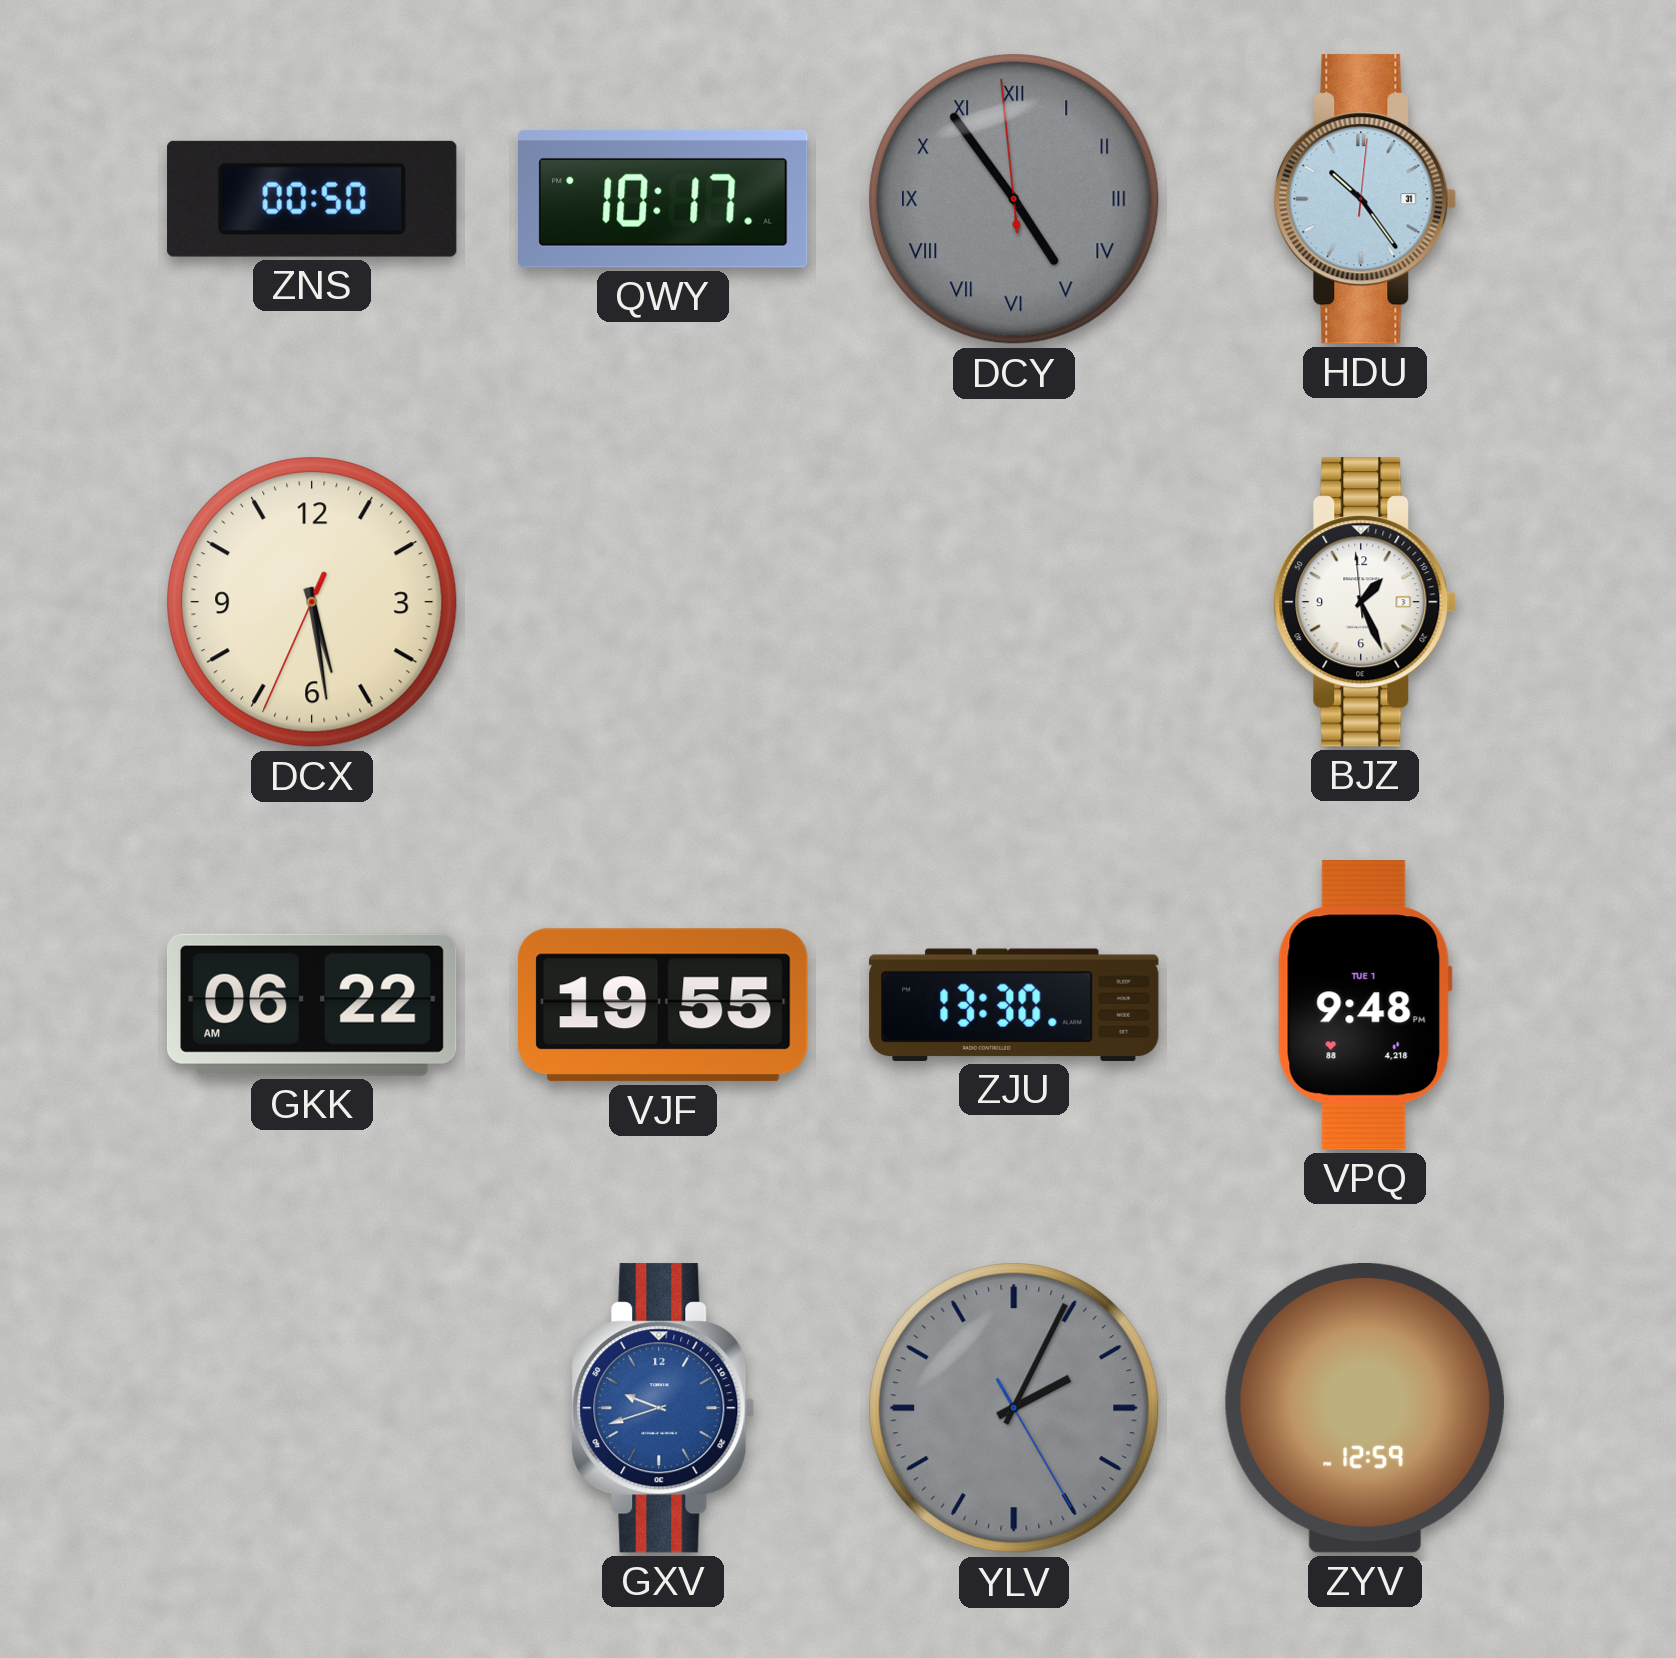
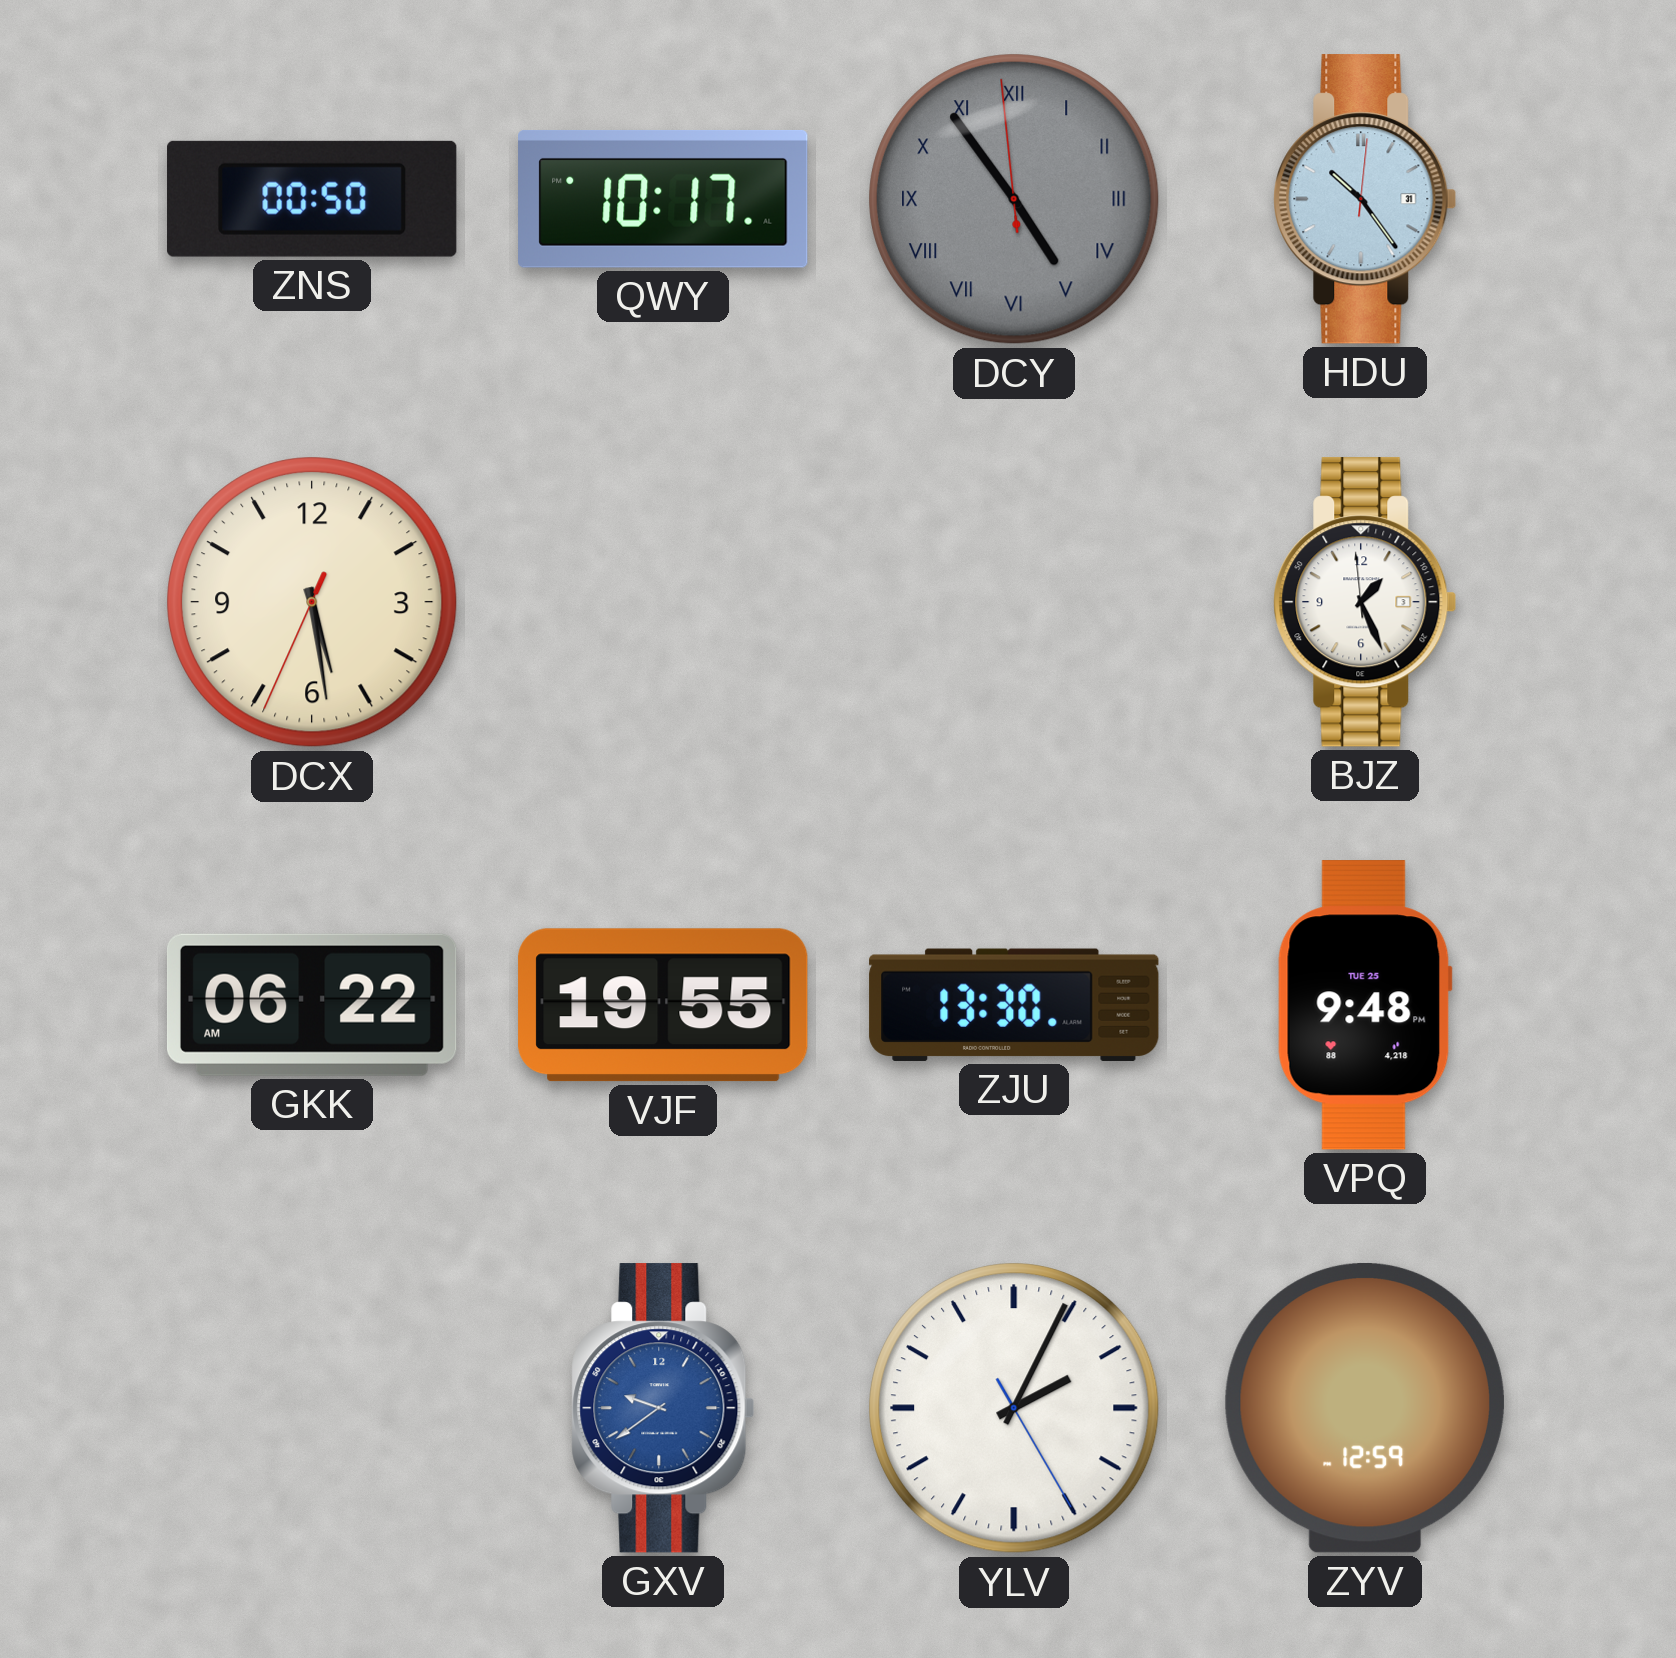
VPQ date: TUE 1 -> TUE 25 (1365, 1005)
GXV: 9:42 -> 9:39 (663, 1408)
YLV dial: grey -> white (1014, 1408)
